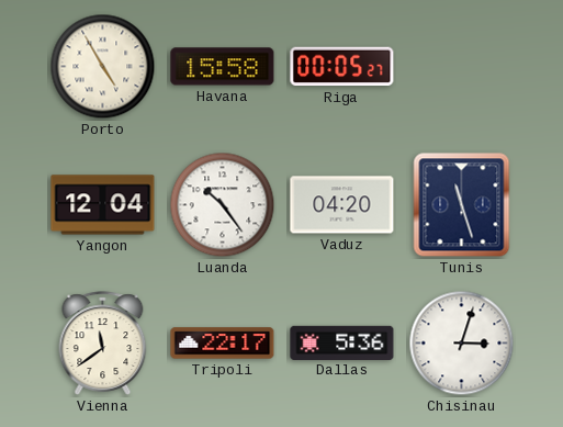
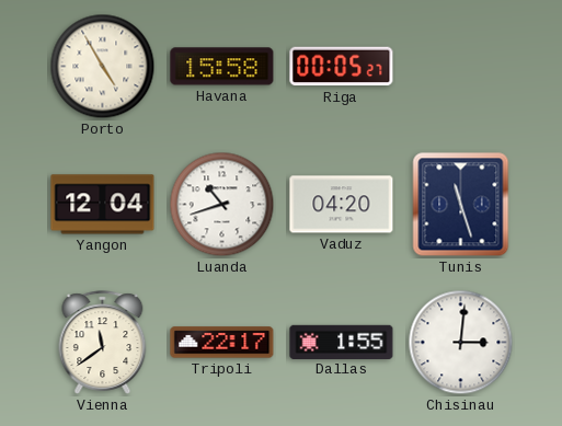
Luanda: 10:24 -> 10:42 (222, 205)
Dallas: 5:36 -> 1:55 (342, 342)
Chisinau: 3:03 -> 3:01 (461, 343)
